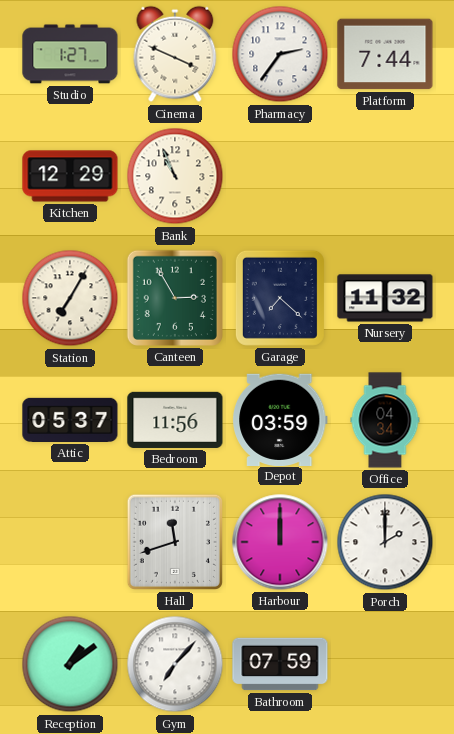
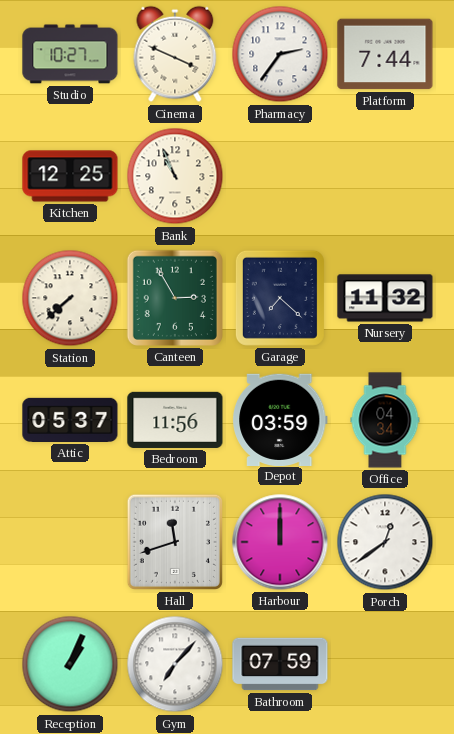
Studio: 1:27 -> 10:27 (70, 54)
Kitchen: 12:29 -> 12:25 (70, 176)
Station: 7:05 -> 7:38 (70, 298)
Porch: 2:00 -> 12:39 (385, 542)
Reception: 1:09 -> 1:04 (70, 664)
